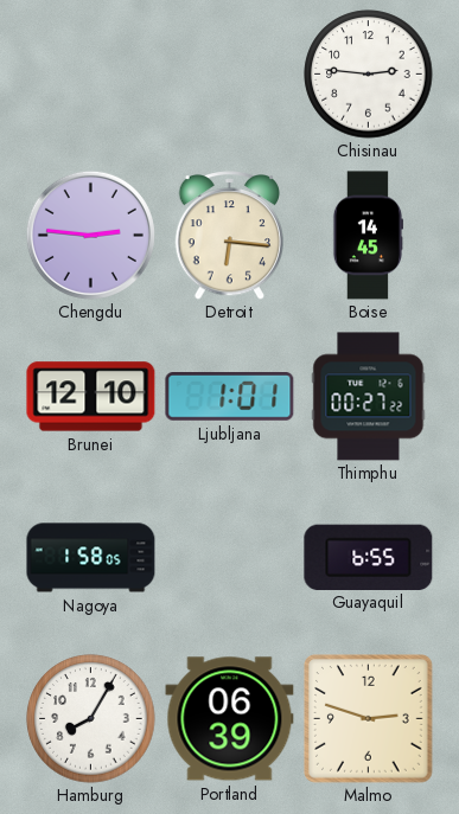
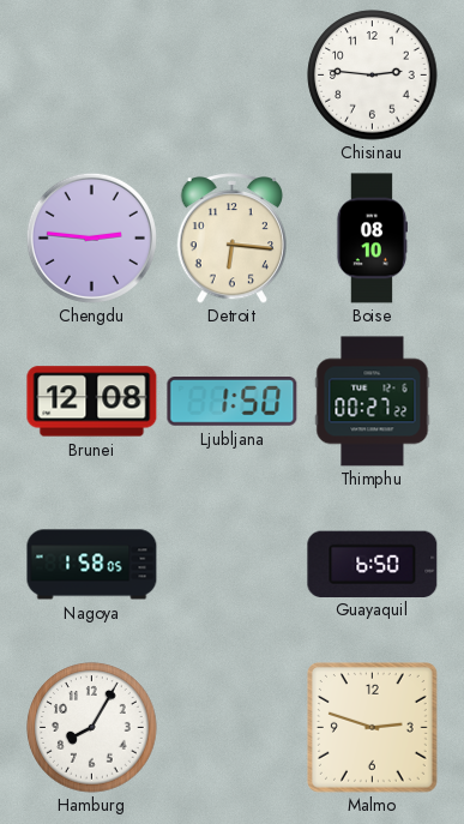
Boise: 14:45 -> 08:10 (370, 239)
Brunei: 12:10 -> 12:08 (92, 402)
Ljubljana: 1:01 -> 1:50 (233, 402)
Guayaquil: 6:55 -> 6:50 (373, 564)
Portland: 06:39 -> none (230, 719)
